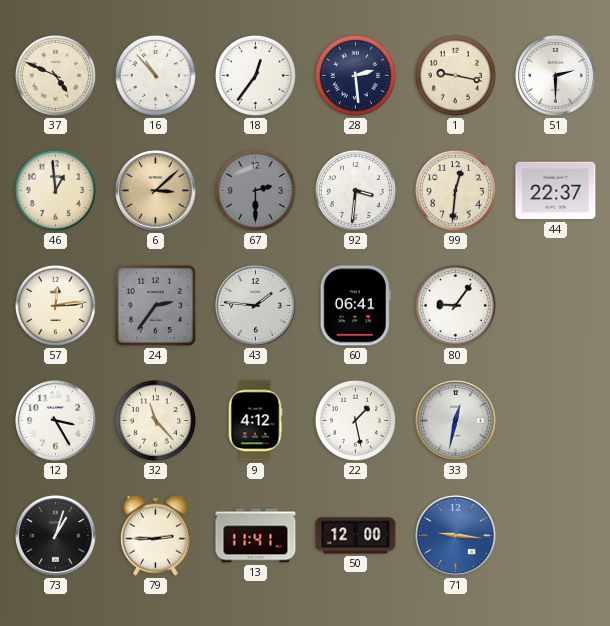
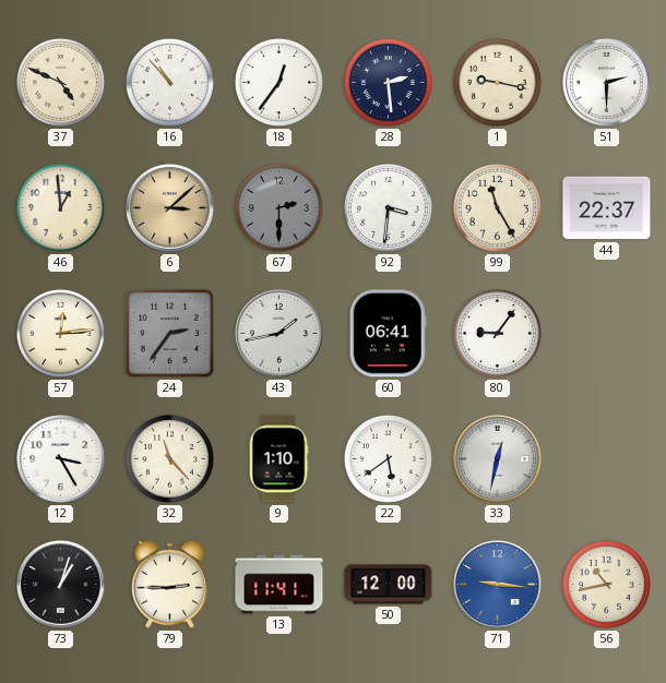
99: 12:31 -> 11:25 (497, 207)
43: 1:46 -> 1:43 (280, 334)
9: 4:12 -> 1:10 (278, 459)
22: 1:28 -> 5:39 (388, 458)
56: none -> 10:43 (606, 584)
